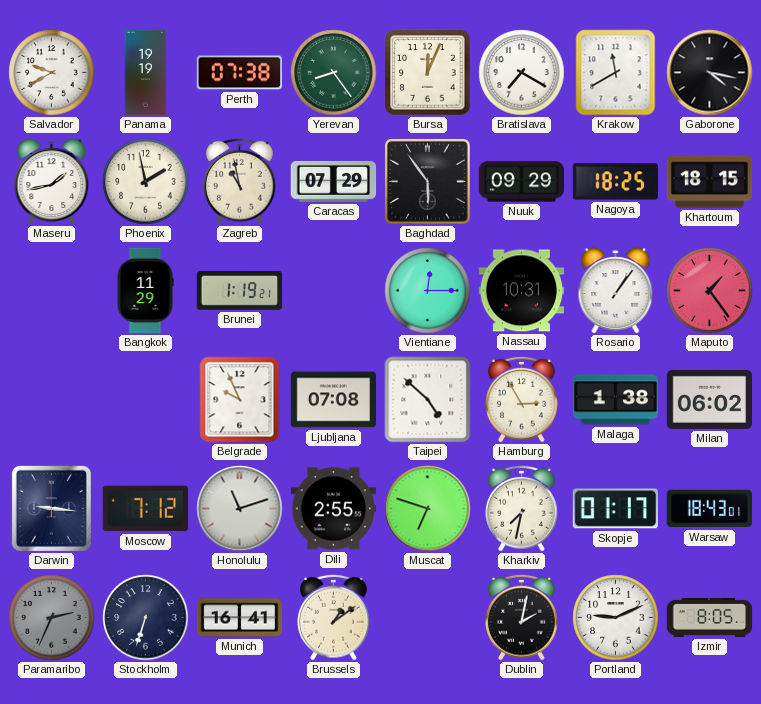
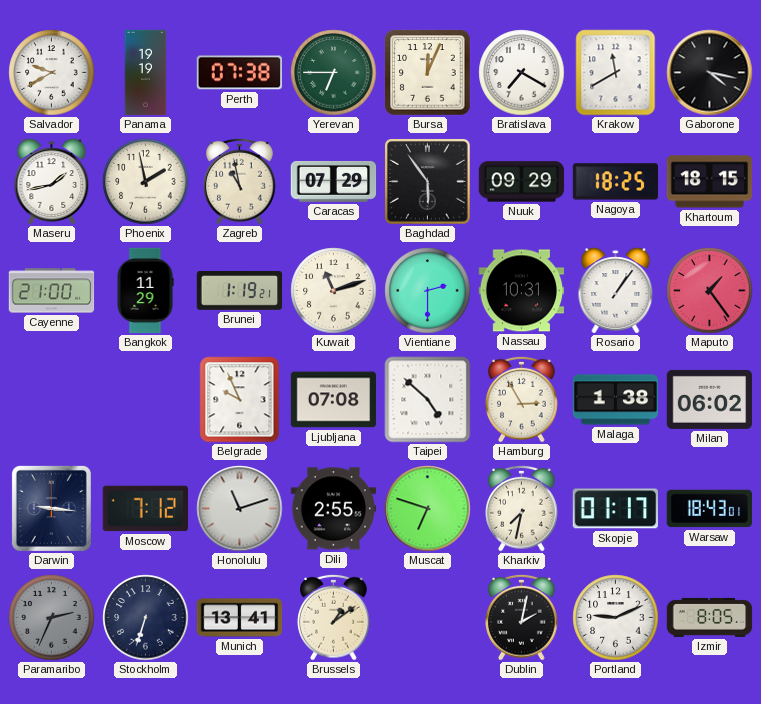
Yerevan: 8:24 -> 6:45 (334, 73)
Cayenne: none -> 21:00 (52, 291)
Kuwait: none -> 11:12 (334, 291)
Vientiane: 12:15 -> 2:30 (428, 291)
Munich: 16:41 -> 13:41 (240, 618)
